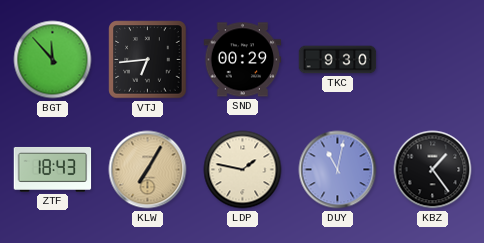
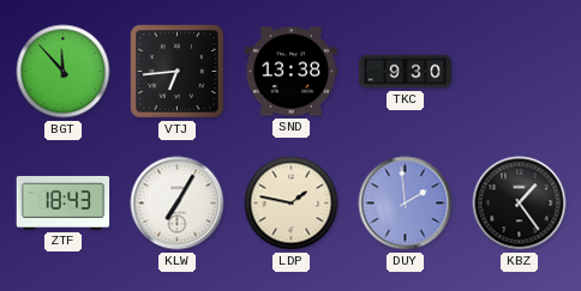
SND: 00:29 -> 13:38 (292, 72)
KLW dial: champagne -> white (178, 204)
DUY: 11:02 -> 1:59 (406, 204)
